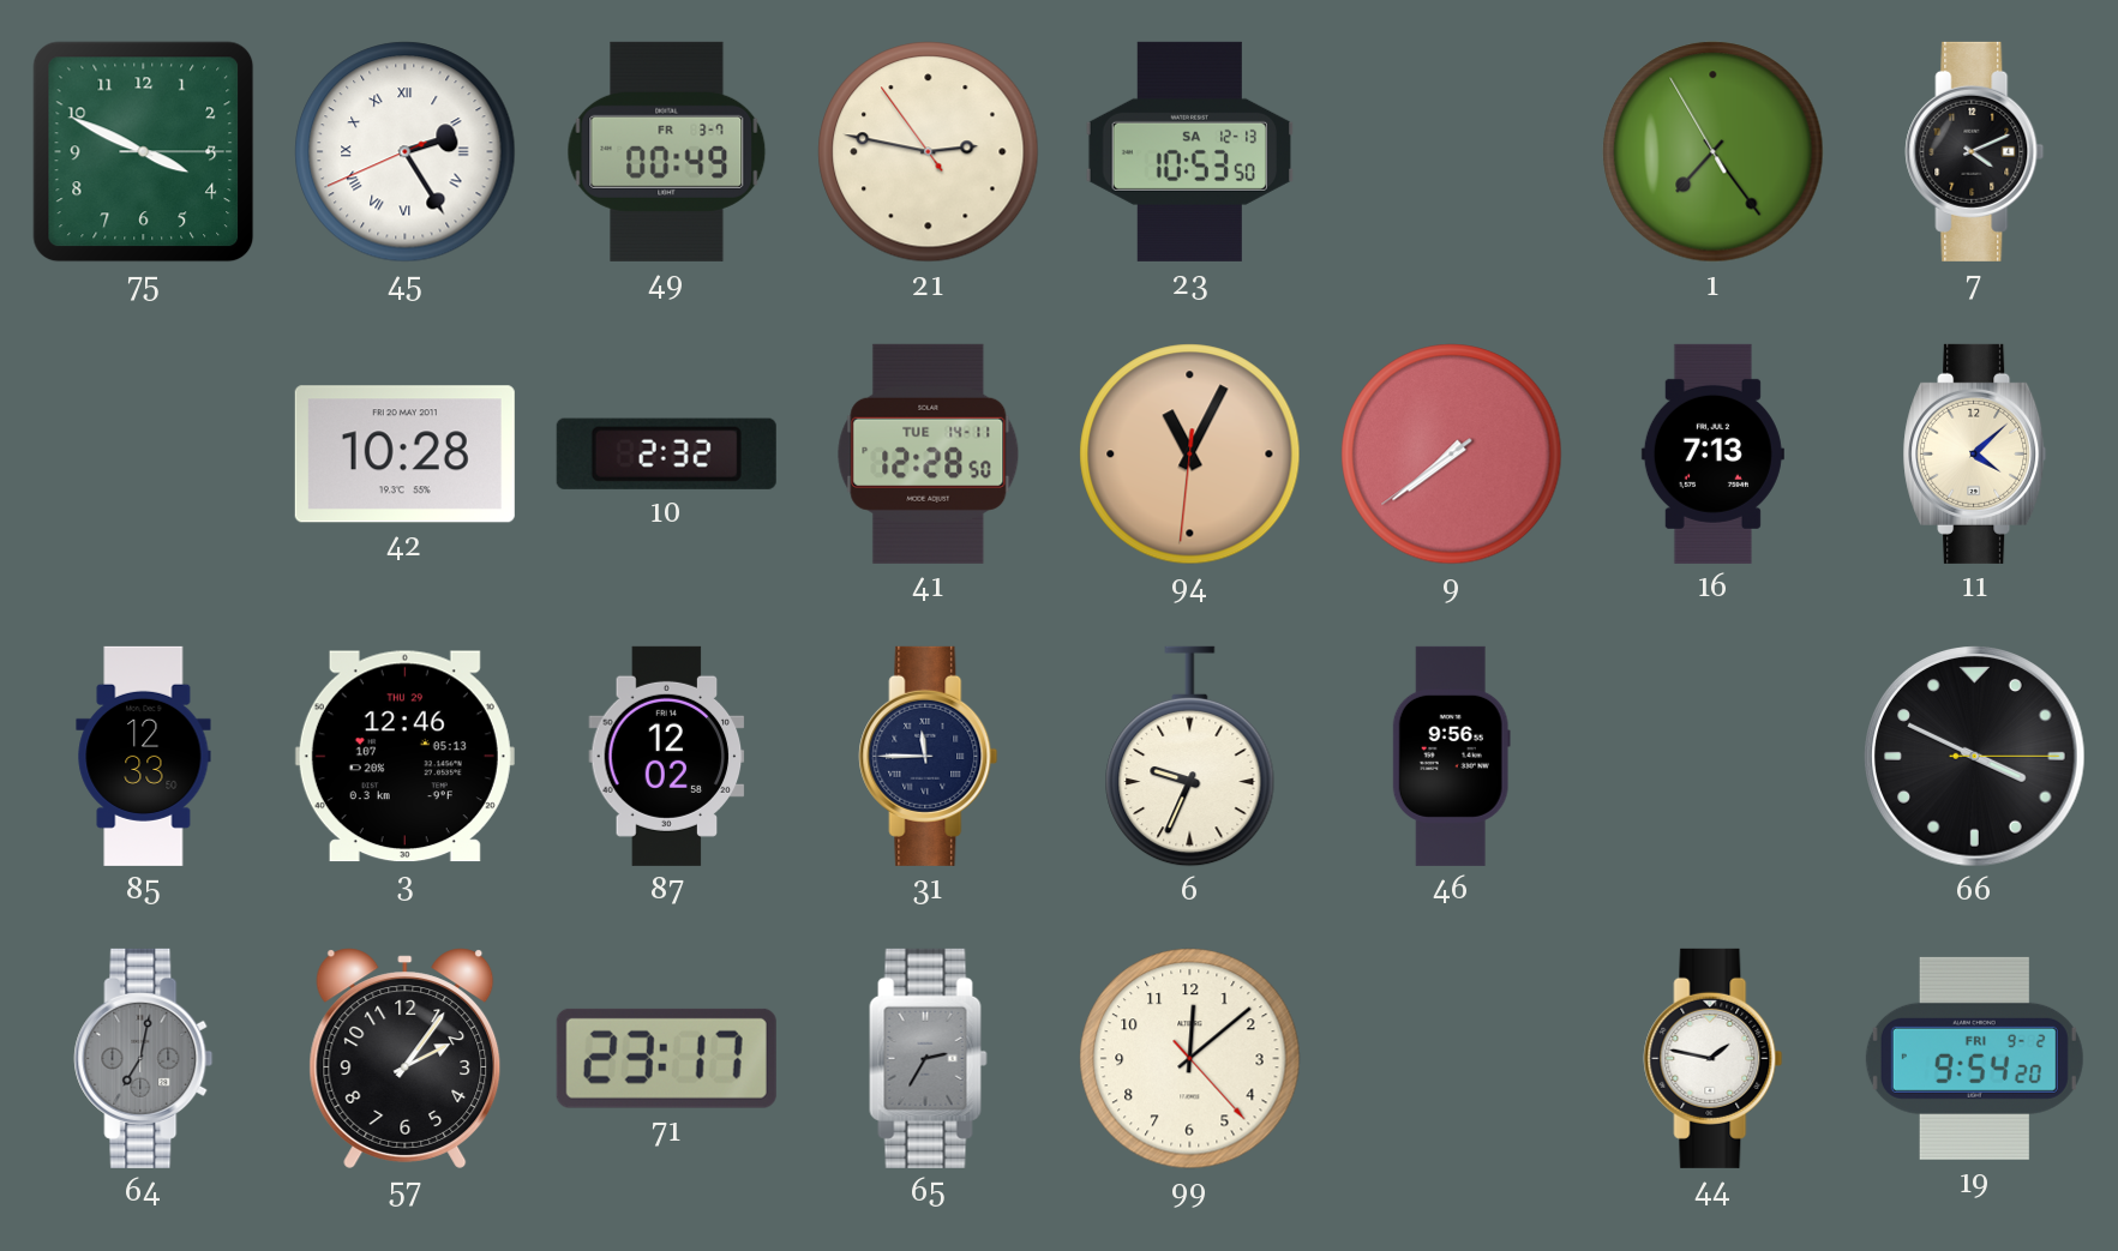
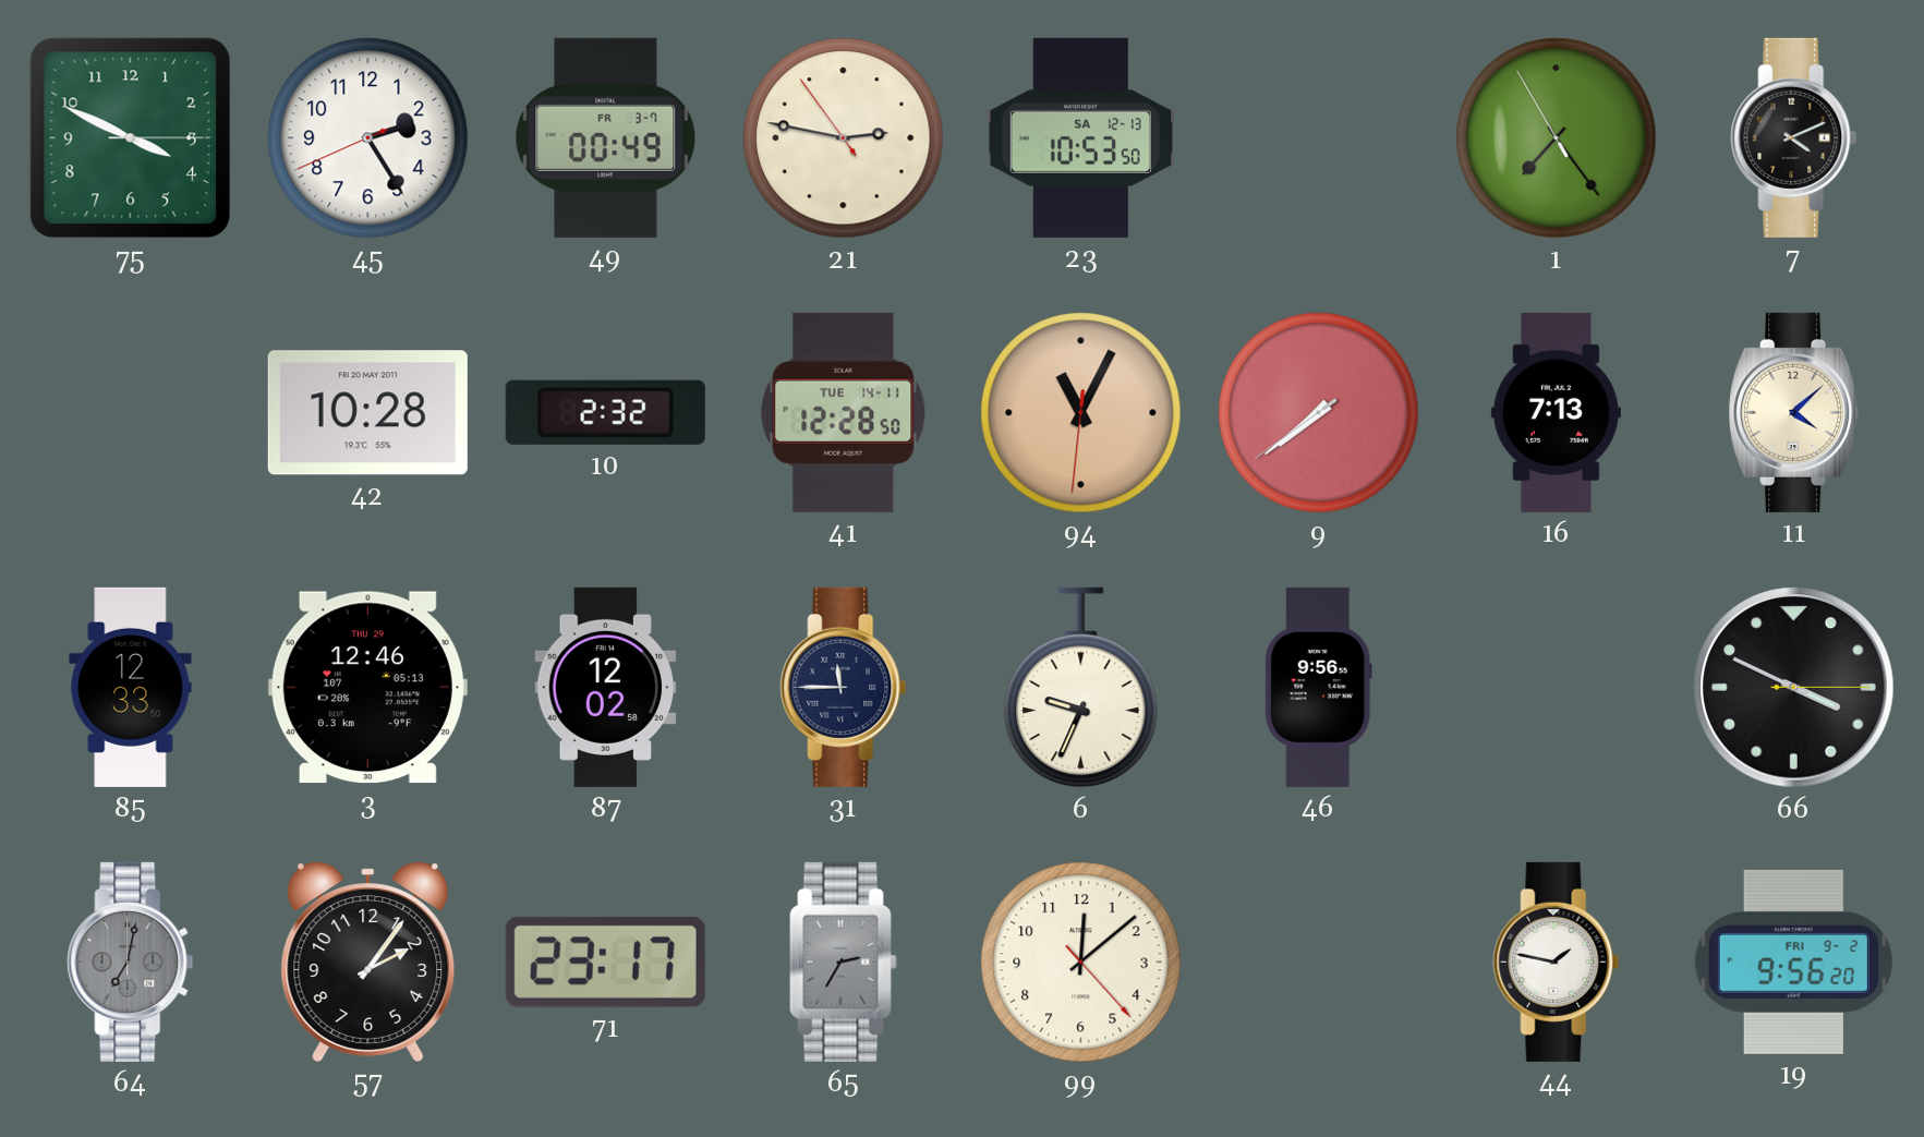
45 numerals: Roman -> Arabic (368, 138)
19: 9:54 -> 9:56 (1793, 961)
